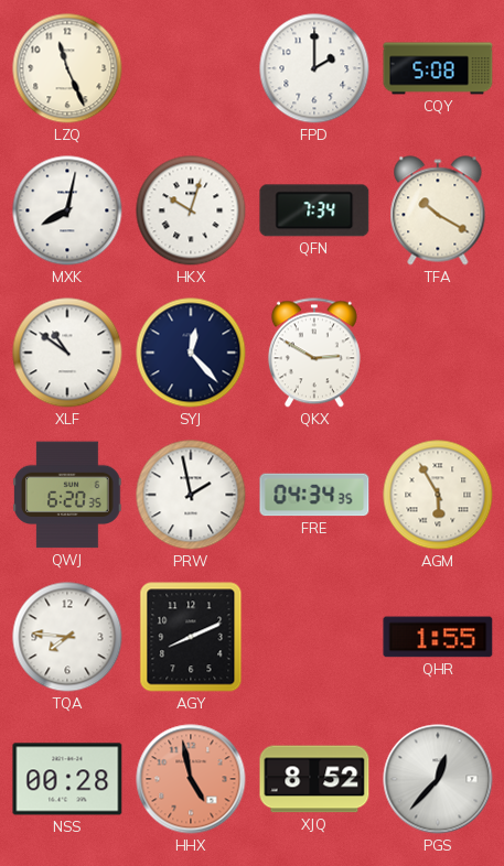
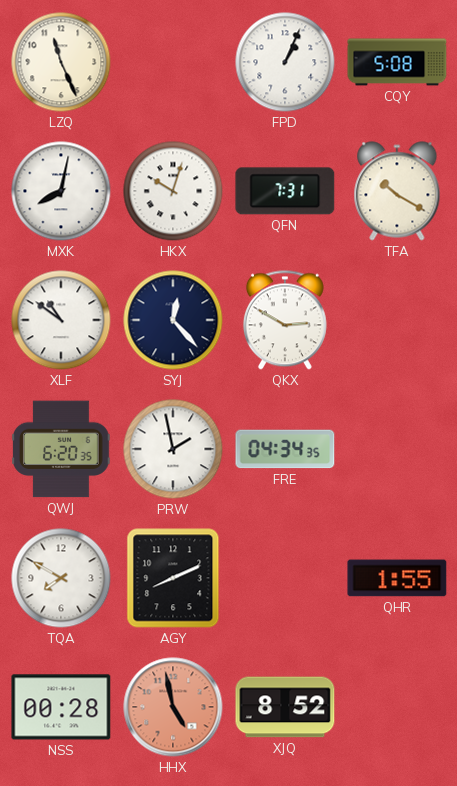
FPD: 2:00 -> 1:04 (285, 62)
QFN: 7:34 -> 7:31 (285, 191)
AGM: 5:55 -> none (438, 495)
TQA: 7:46 -> 7:50 (61, 578)
PGS: 12:37 -> none (438, 779)
